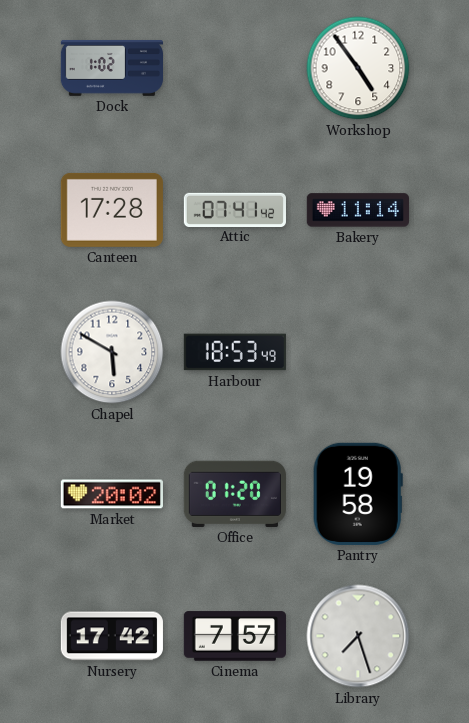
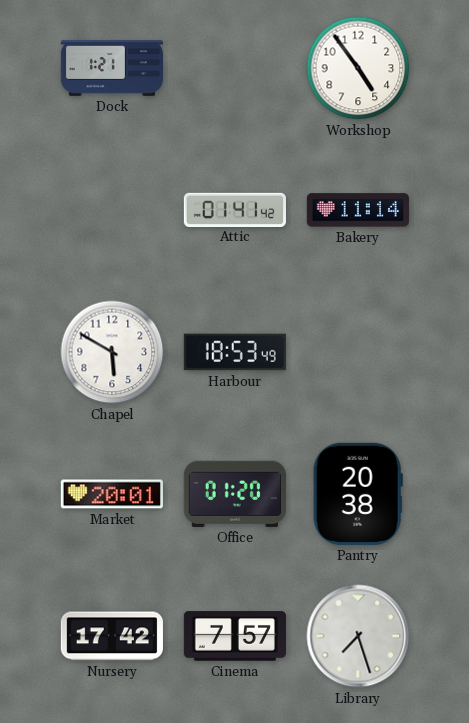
Dock: 1:02 -> 1:21 (111, 68)
Canteen: 17:28 -> none (112, 210)
Attic: 07:41 -> 01:41 (235, 209)
Market: 20:02 -> 20:01 (112, 494)
Pantry: 19:58 -> 20:38 (358, 494)
